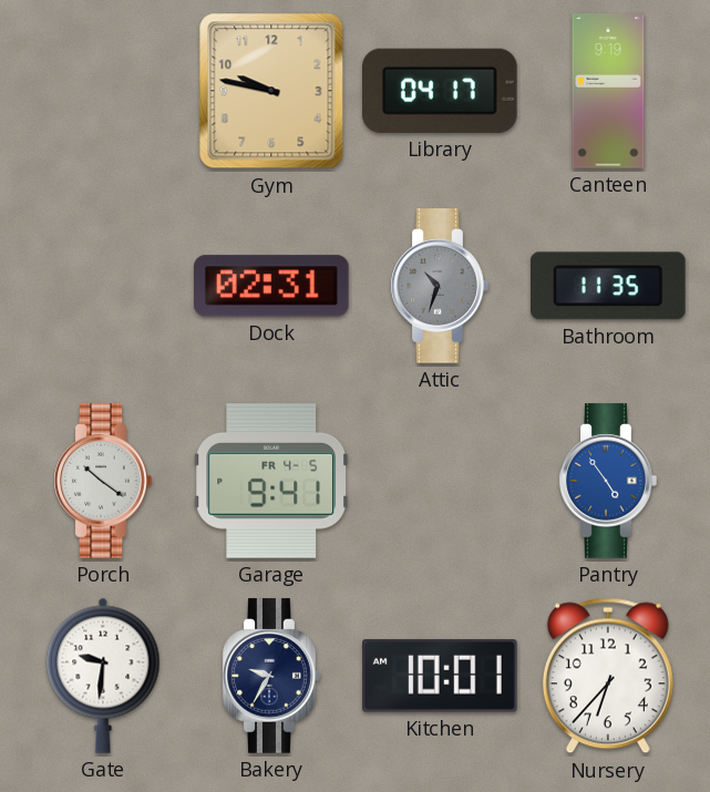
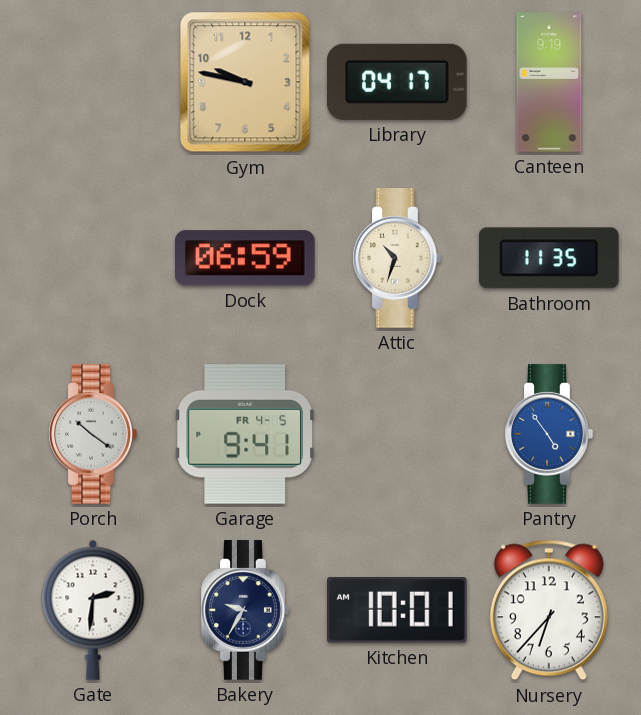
Dock: 02:31 -> 06:59 (246, 258)
Attic dial: grey -> cream (397, 258)
Gate: 9:31 -> 2:31 (93, 610)
